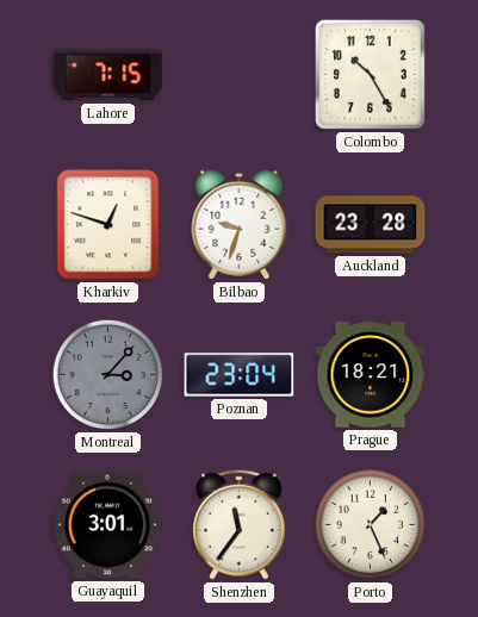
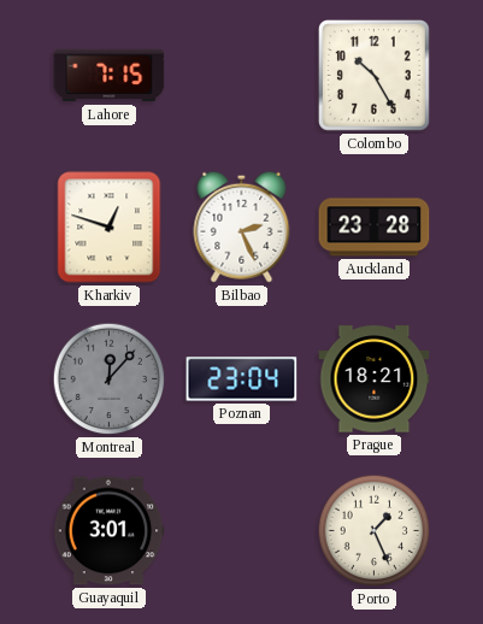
Bilbao: 9:33 -> 2:26 (242, 226)
Montreal: 3:07 -> 12:07 (110, 379)
Shenzhen: 11:36 -> none (240, 524)
